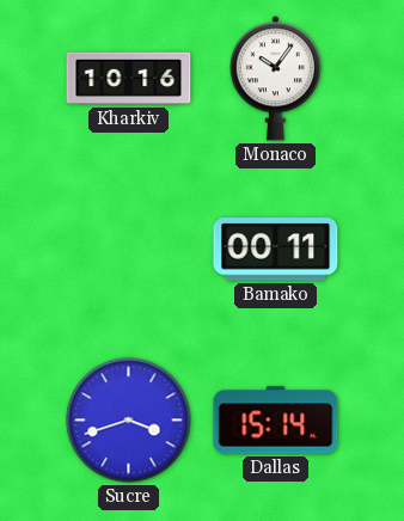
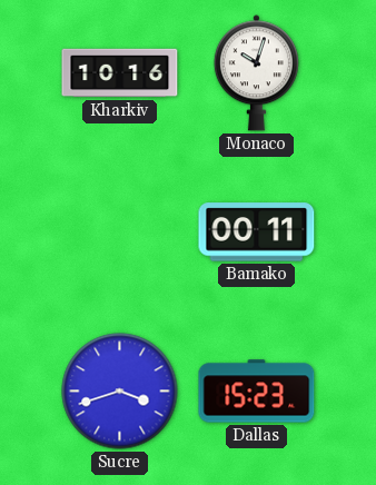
Monaco: 10:06 -> 10:03 (256, 73)
Dallas: 15:14 -> 15:23 (257, 392)
